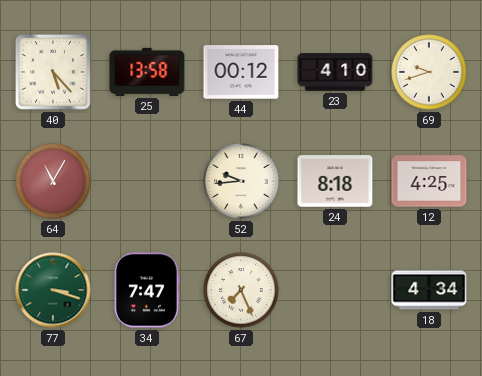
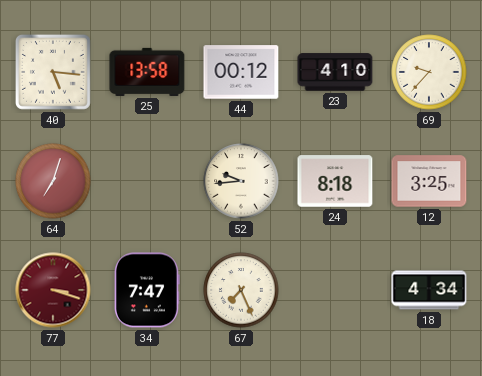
40: 5:23 -> 5:16 (53, 72)
69: 9:42 -> 9:37 (429, 72)
64: 11:05 -> 7:03 (53, 181)
12: 4:25 -> 3:25 (429, 181)
77 dial: green -> burgundy (53, 290)
